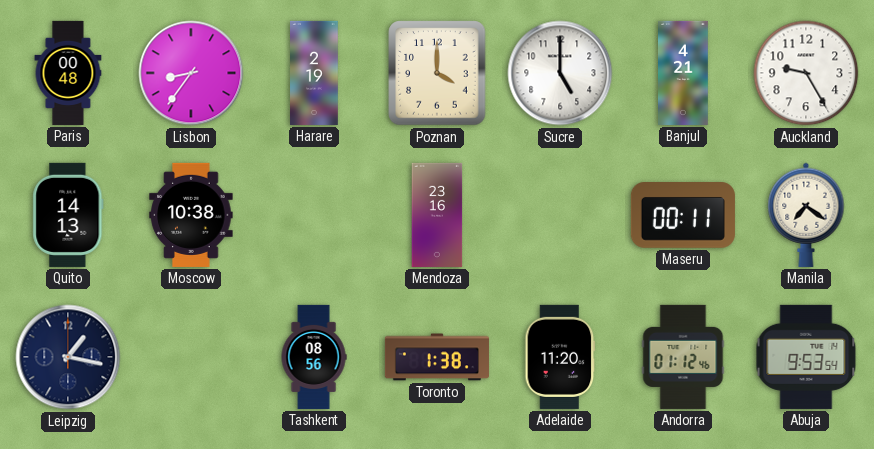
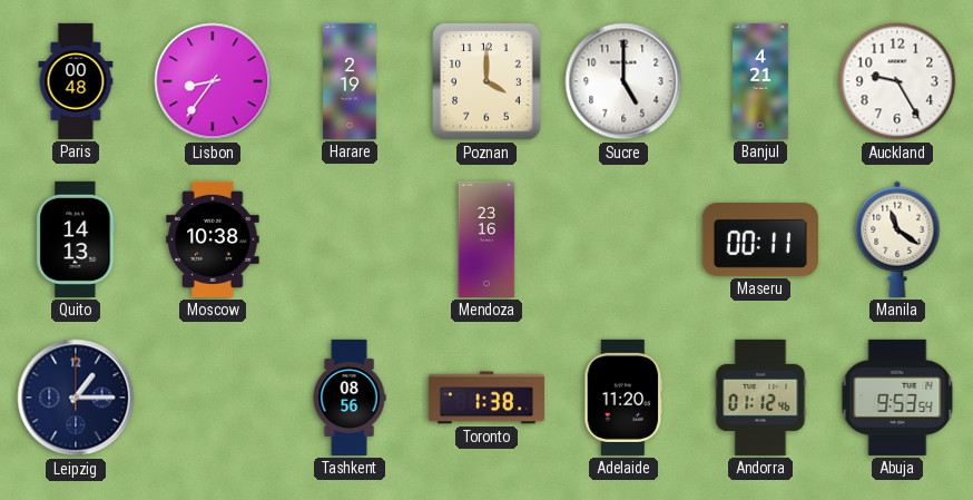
Manila: 7:21 -> 11:21 (897, 239)
Leipzig: 1:17 -> 1:15 (76, 398)
